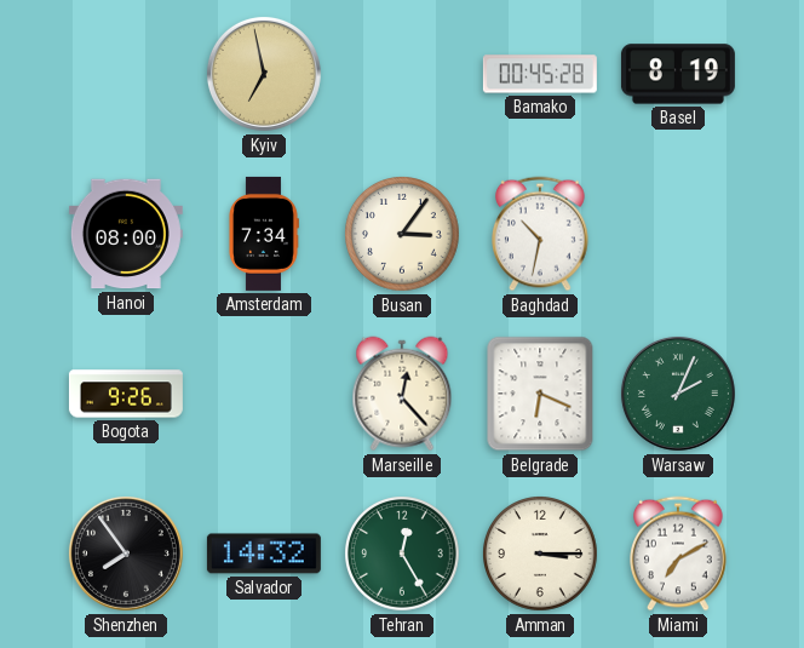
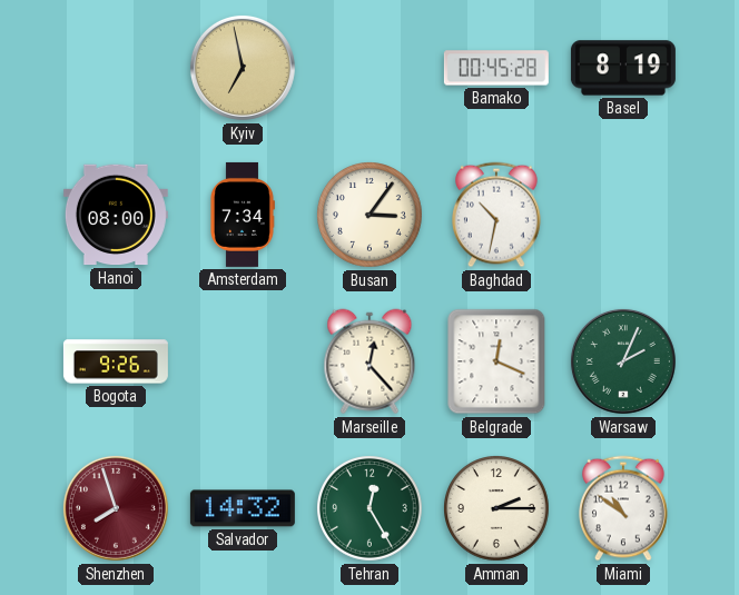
Belgrade: 6:19 -> 12:19 (496, 361)
Shenzhen: 7:54 -> 7:57 (116, 508)
Shenzhen dial: black -> burgundy (116, 508)
Amman: 3:15 -> 2:15 (497, 509)
Miami: 7:10 -> 10:51 (624, 508)
